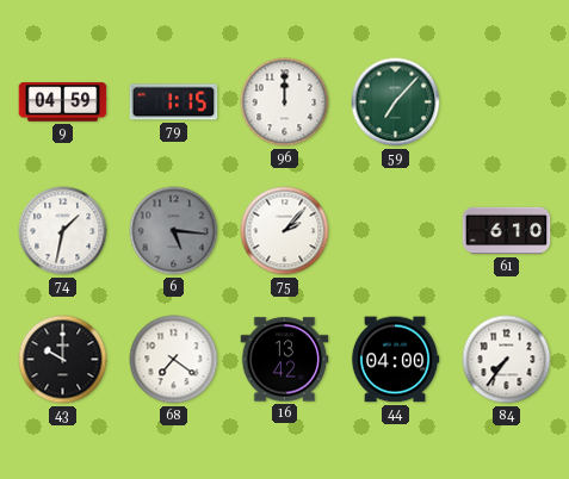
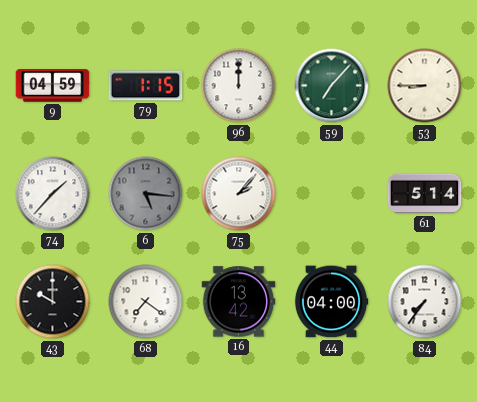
53: none -> 8:45 (425, 86)
74: 1:32 -> 1:37 (53, 194)
61: 6:10 -> 5:14 (425, 194)
